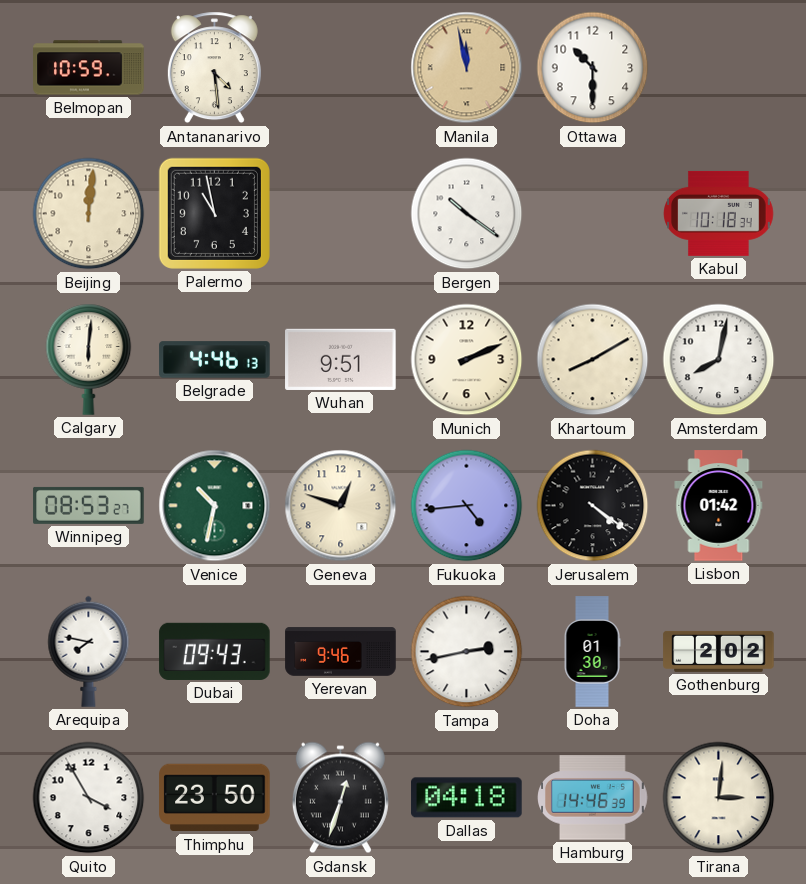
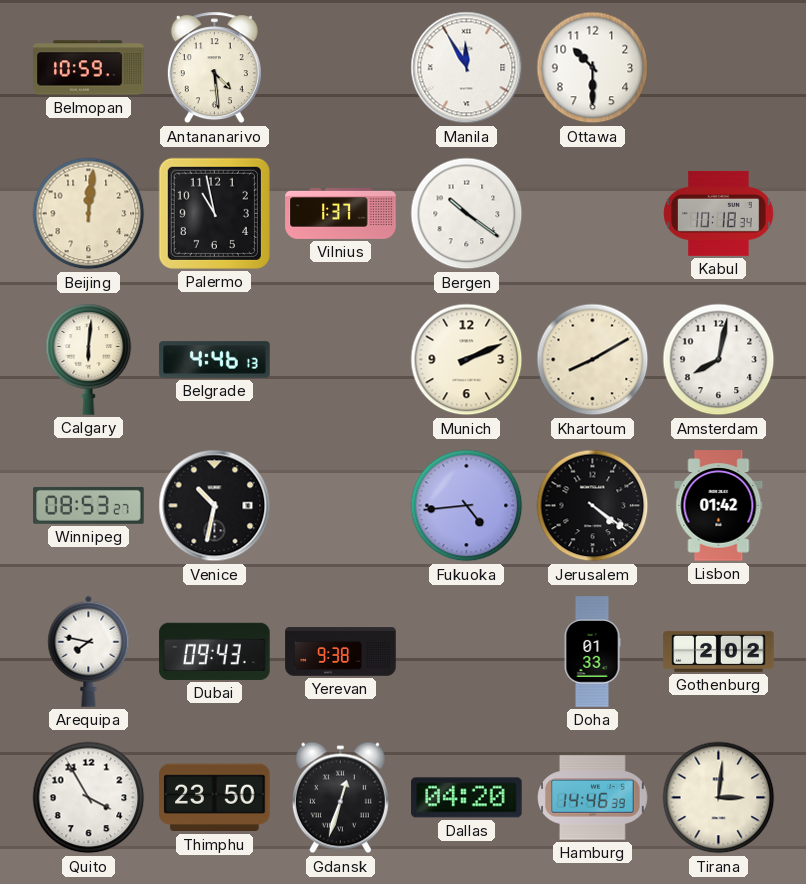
Manila: 11:58 -> 11:55 (467, 68)
Manila dial: champagne -> white (467, 68)
Vilnius: none -> 1:37 (341, 213)
Wuhan: 9:51 -> none (341, 359)
Venice dial: green -> black (215, 506)
Geneva: 12:48 -> none (341, 506)
Yerevan: 9:46 -> 9:38 (341, 652)
Tampa: 2:43 -> none (467, 652)
Doha: 01:30 -> 01:33 (592, 652)
Dallas: 04:18 -> 04:20 (467, 798)
